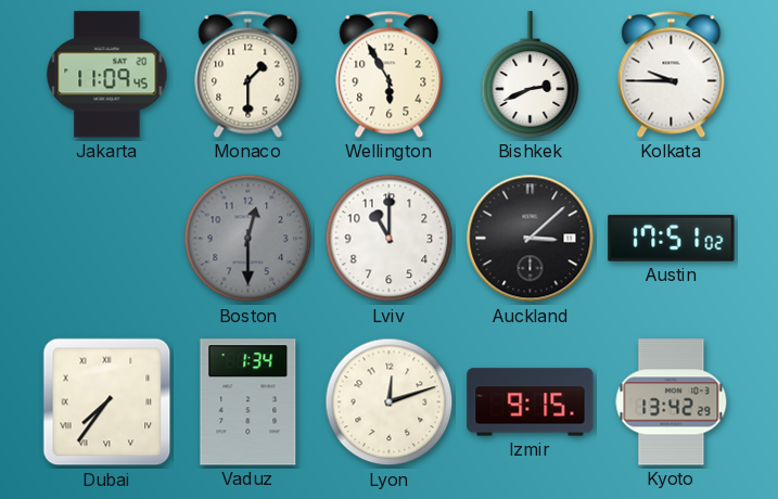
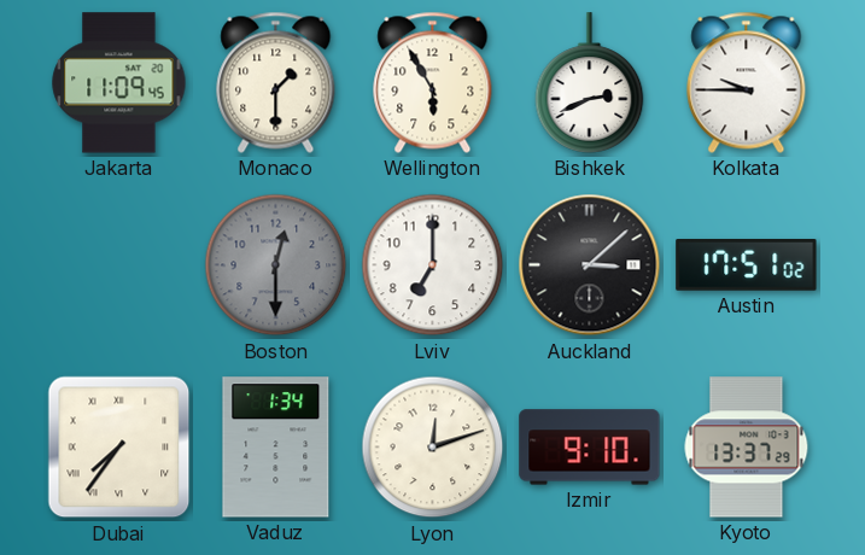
Lviv: 11:00 -> 7:00 (433, 265)
Izmir: 9:15 -> 9:10 (590, 448)
Kyoto: 13:42 -> 13:37 (747, 448)
